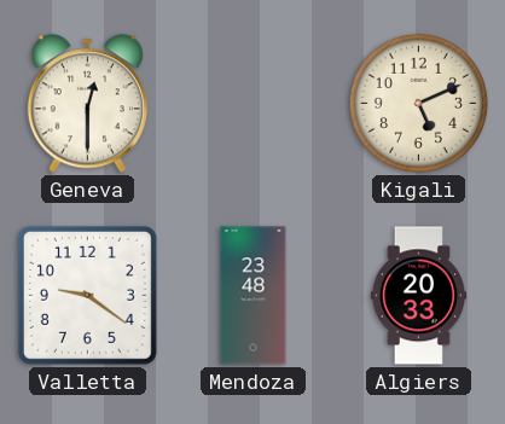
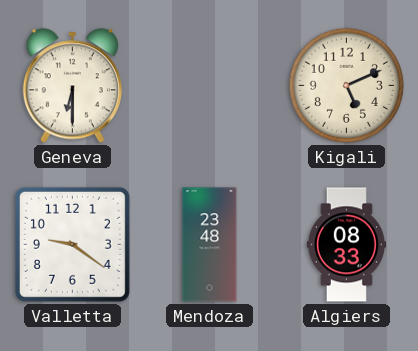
Geneva: 12:30 -> 6:30 (72, 86)
Algiers: 20:33 -> 08:33 (346, 245)
